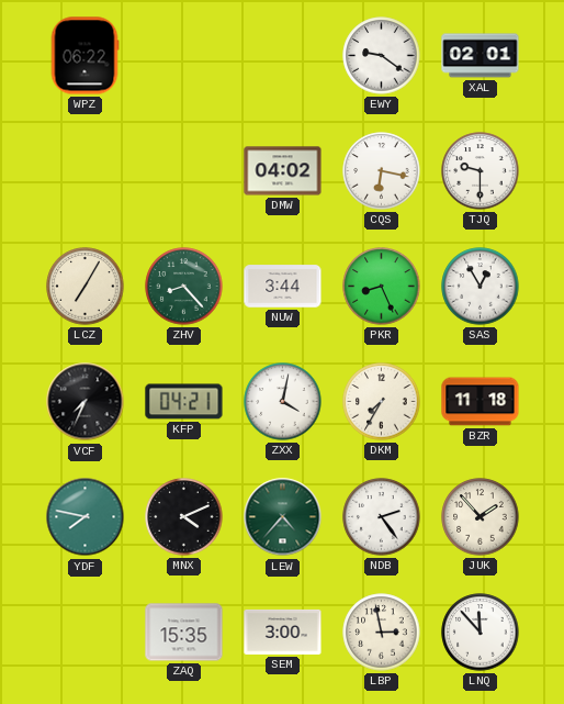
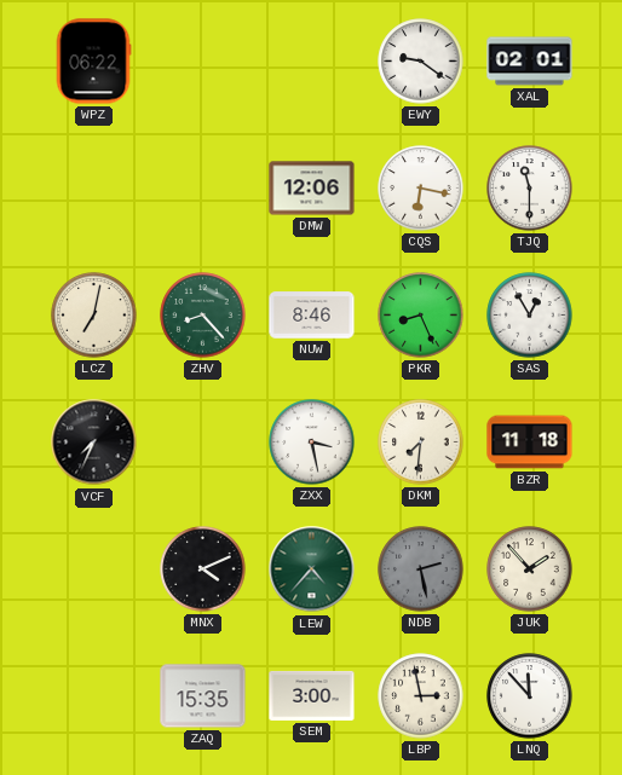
DMW: 04:02 -> 12:06 (312, 189)
TJQ: 9:30 -> 11:30 (530, 189)
LCZ: 7:05 -> 7:02 (94, 316)
NUW: 3:44 -> 8:46 (312, 316)
KFP: 04:21 -> none (184, 402)
ZXX: 4:02 -> 3:28 (312, 443)
DKM: 7:35 -> 7:31 (421, 443)
YDF: 7:47 -> none (86, 517)
NDB: 2:24 -> 2:28 (421, 569)
NDB dial: white -> grey (421, 569)
